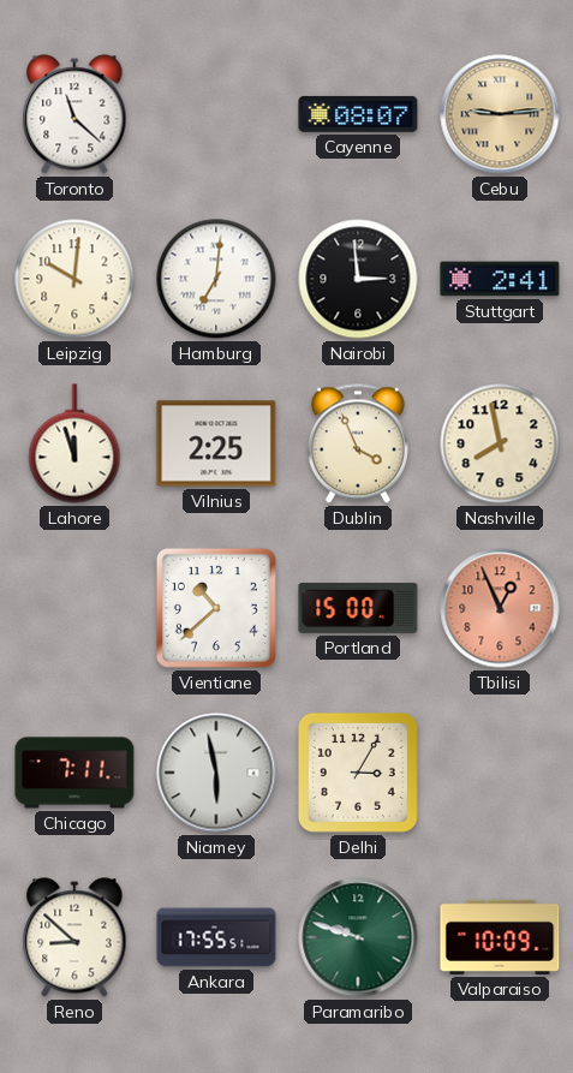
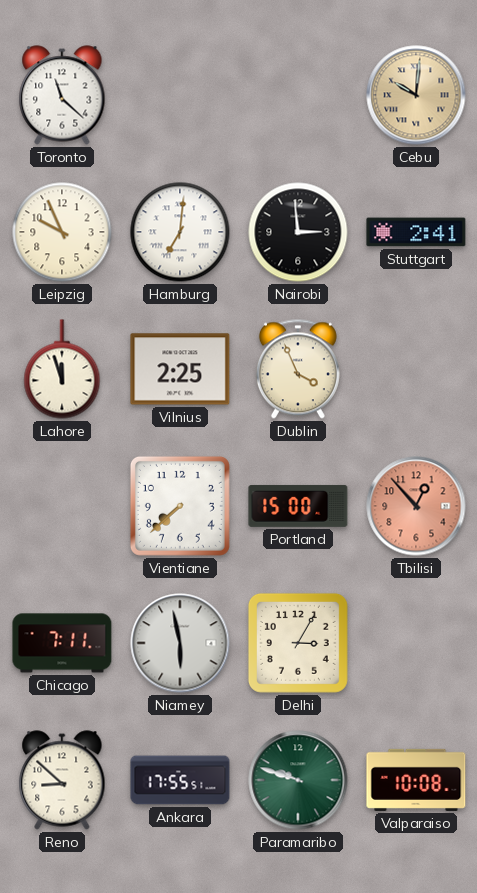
Cayenne: 08:07 -> none (358, 114)
Cebu: 9:14 -> 10:01 (416, 95)
Leipzig: 10:01 -> 9:56 (62, 232)
Nashville: 7:58 -> none (500, 443)
Vientiane: 10:38 -> 7:38 (180, 506)
Tbilisi: 12:56 -> 12:53 (416, 506)
Valparaiso: 10:09 -> 10:08 (416, 780)
